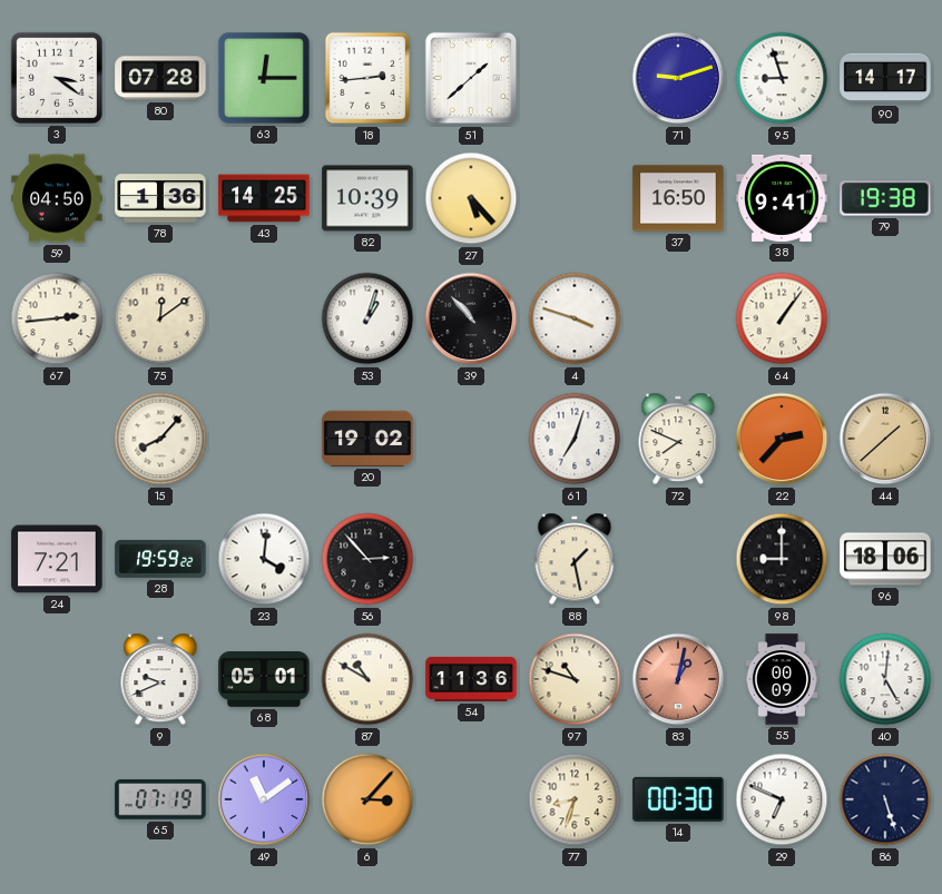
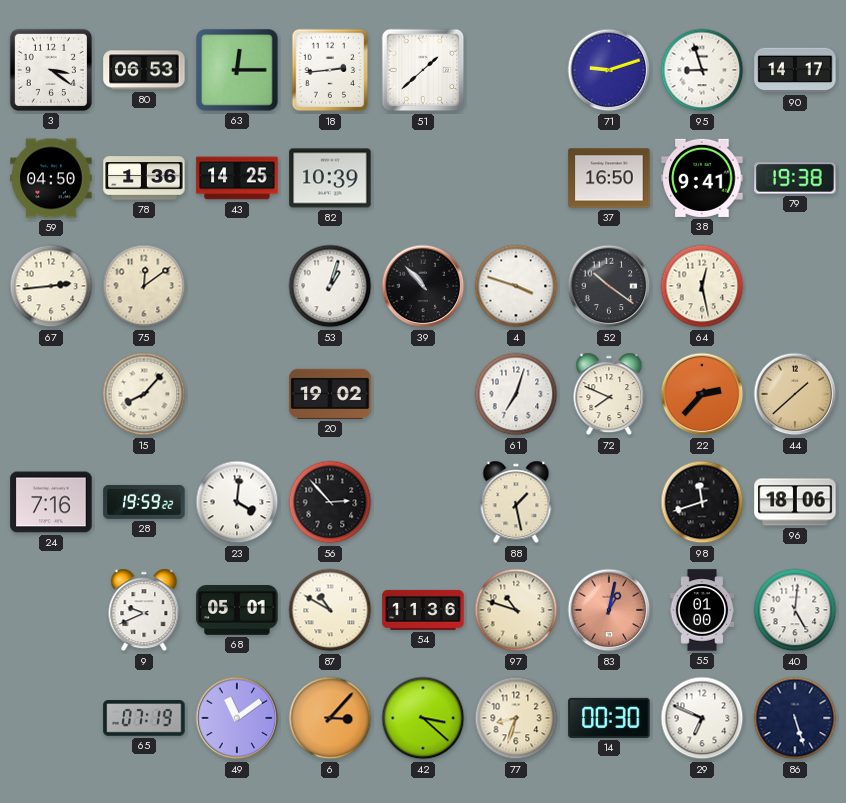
80: 07:28 -> 06:53 (144, 70)
27: 5:23 -> none (471, 198)
52: none -> 10:21 (609, 286)
64: 1:06 -> 12:28 (702, 286)
24: 7:21 -> 7:16 (51, 502)
98: 9:00 -> 11:42 (702, 502)
55: 00:09 -> 01:00 (702, 610)
42: none -> 3:22 (423, 718)
